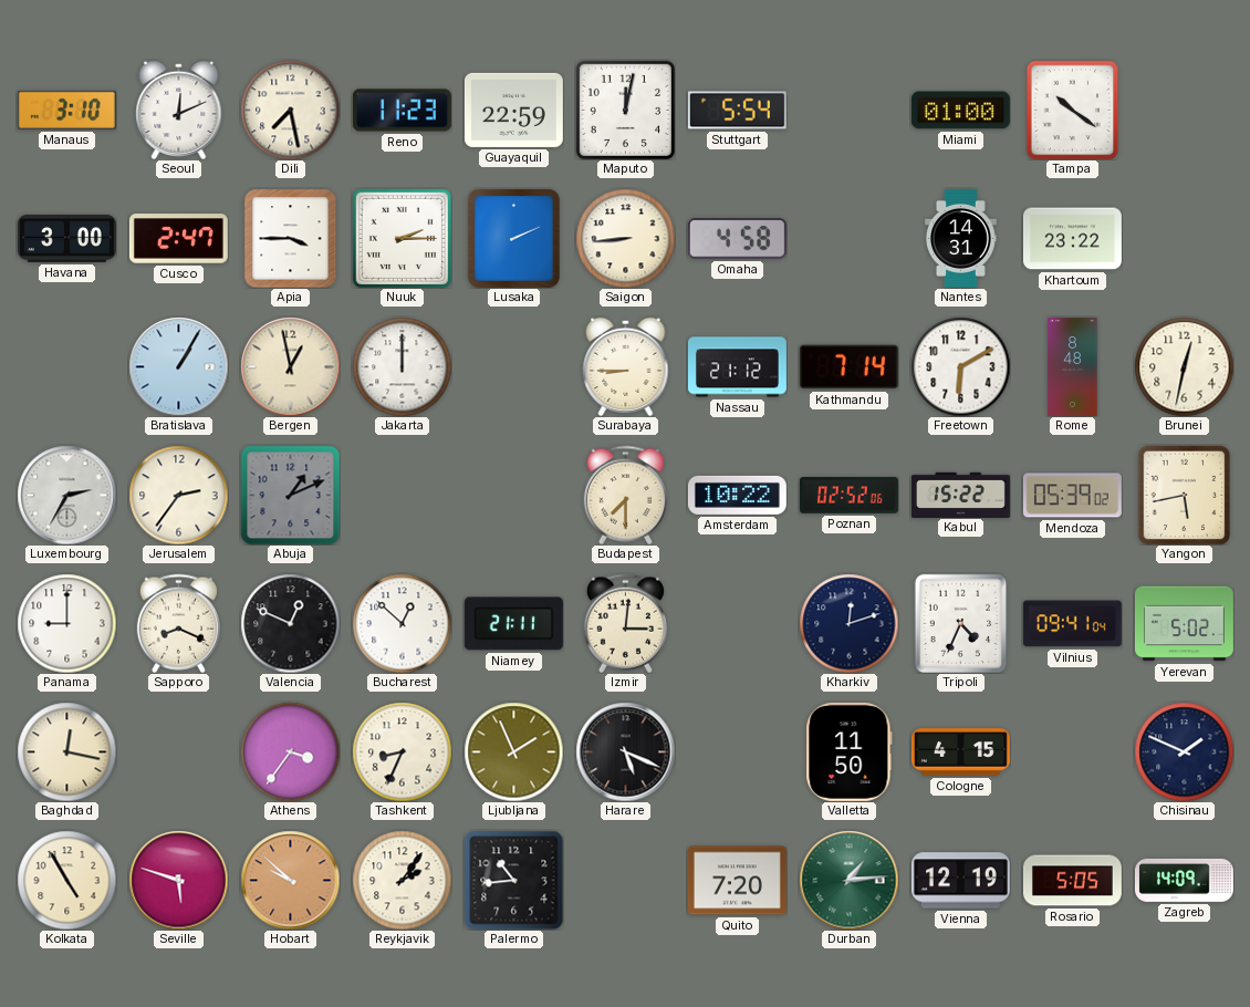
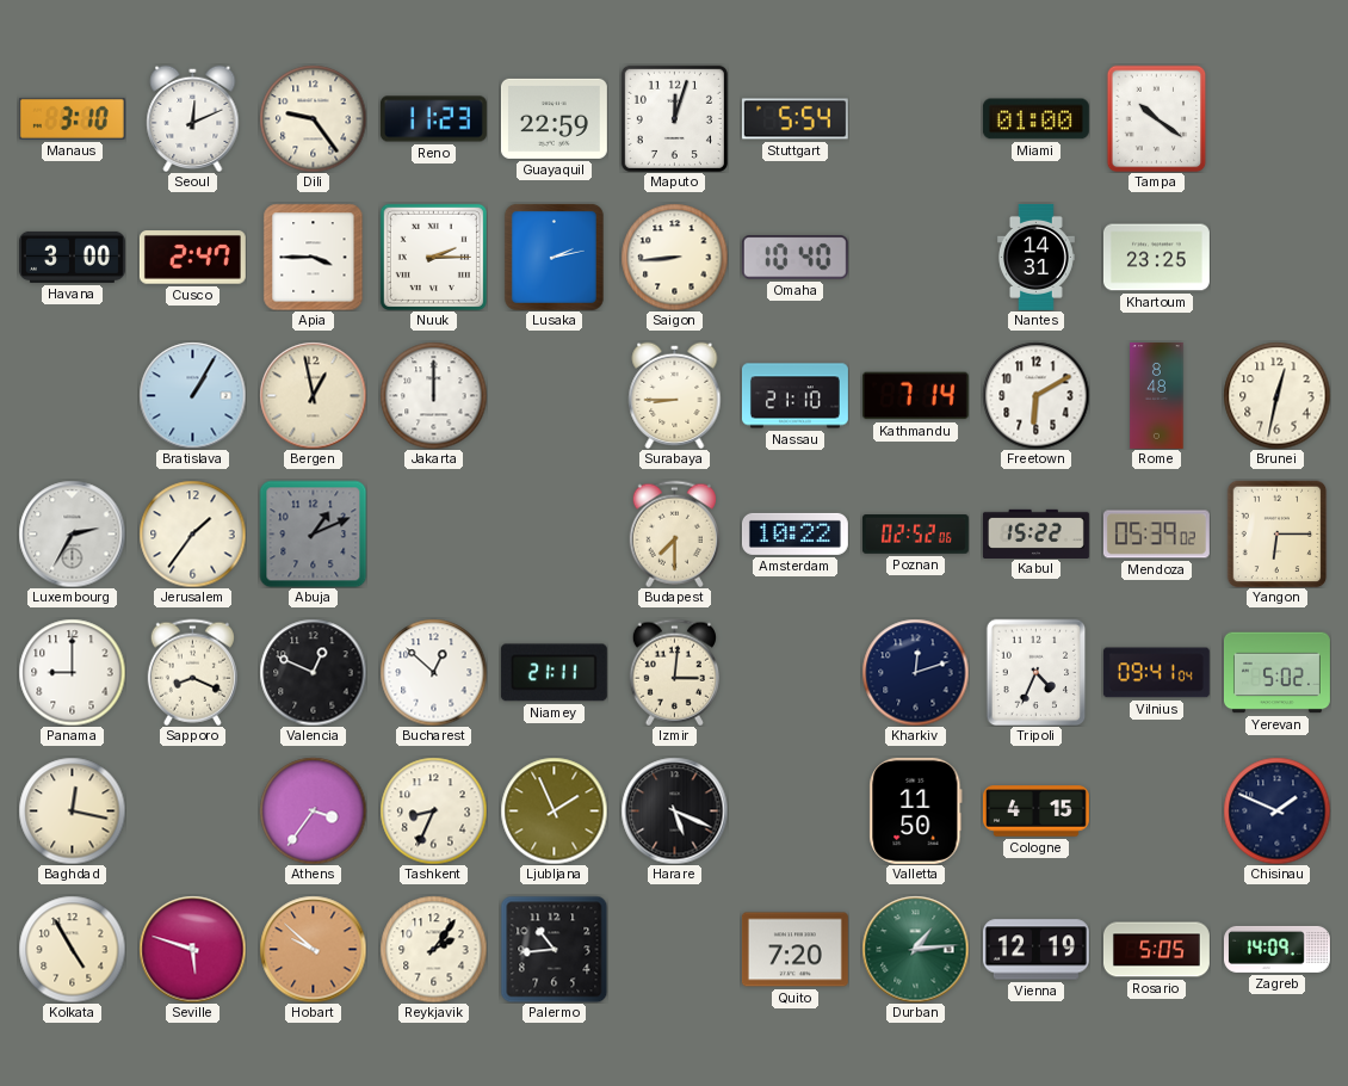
Dili: 7:28 -> 9:24 (313, 118)
Maputo: 12:02 -> 12:03 (674, 118)
Lusaka: 2:11 -> 2:13 (554, 257)
Omaha: 4:58 -> 10:40 (794, 258)
Khartoum: 23:22 -> 23:25 (1156, 258)
Nassau: 21:12 -> 21:10 (794, 396)
Jerusalem: 2:36 -> 1:36 (192, 533)
Yangon: 5:43 -> 6:15 (1278, 533)
